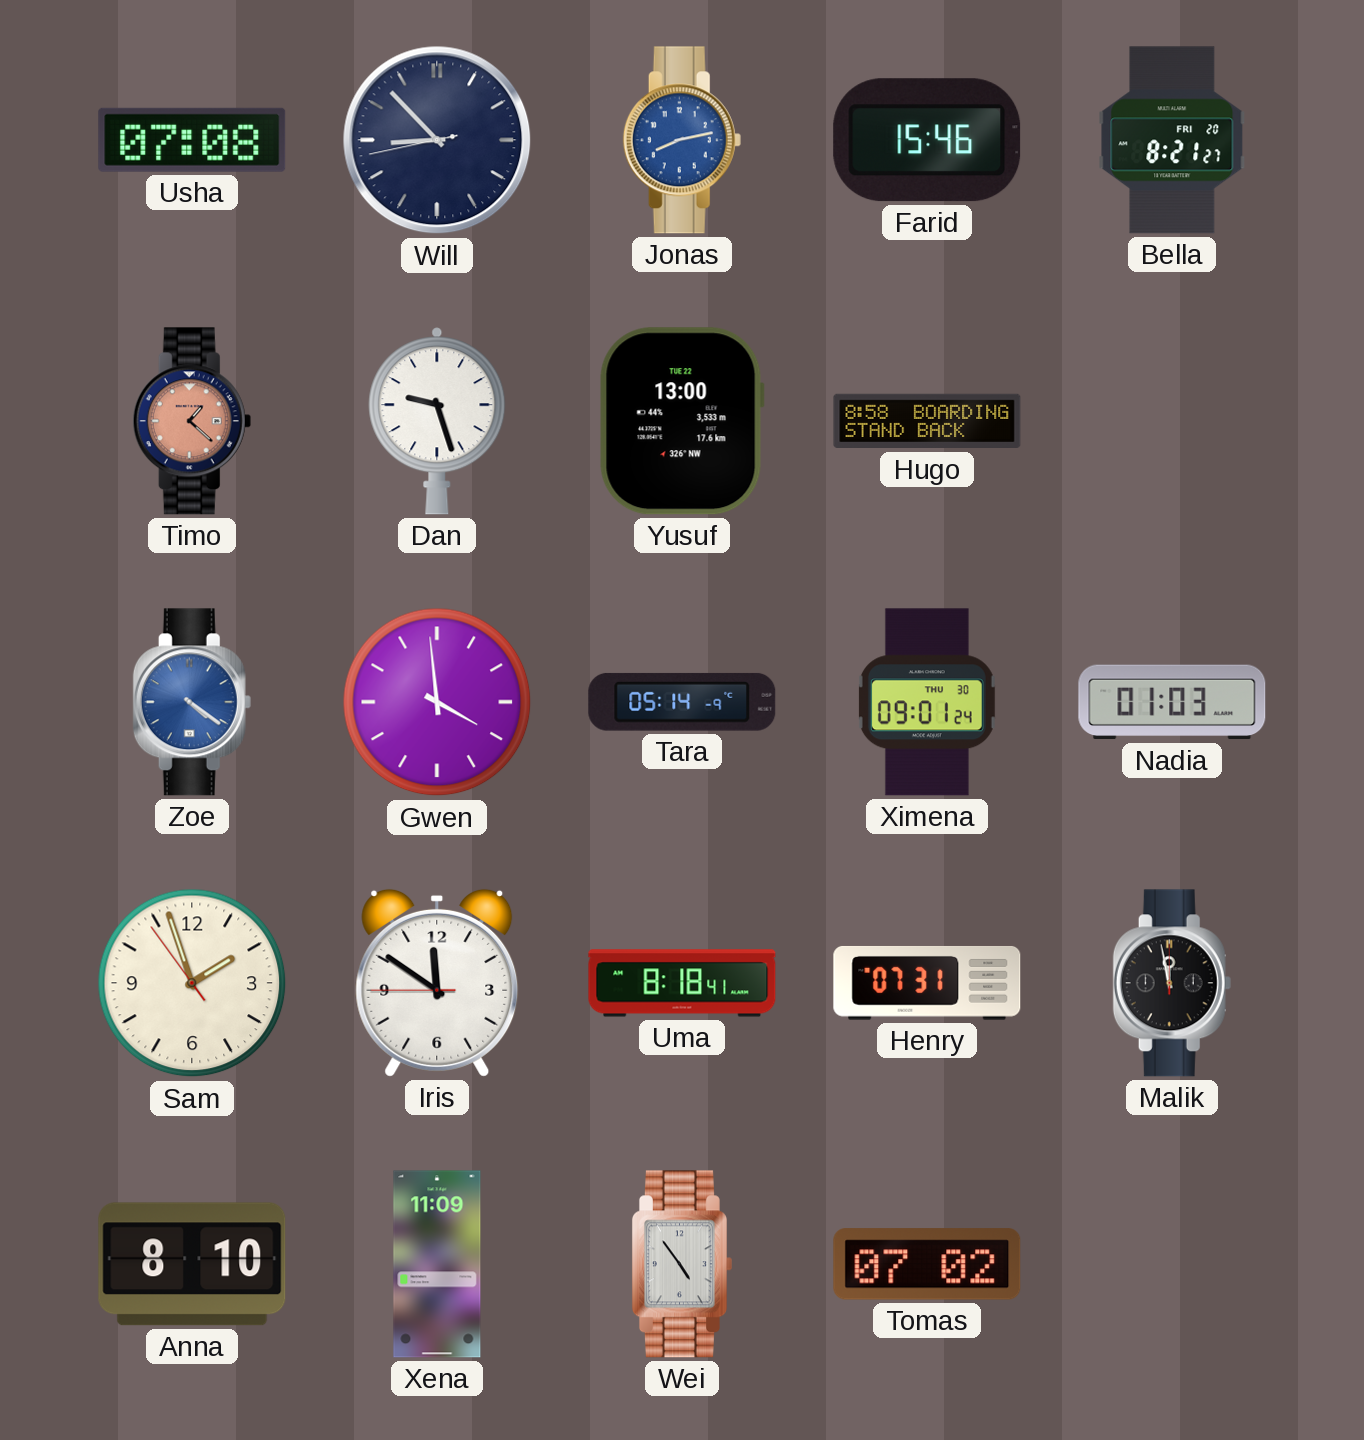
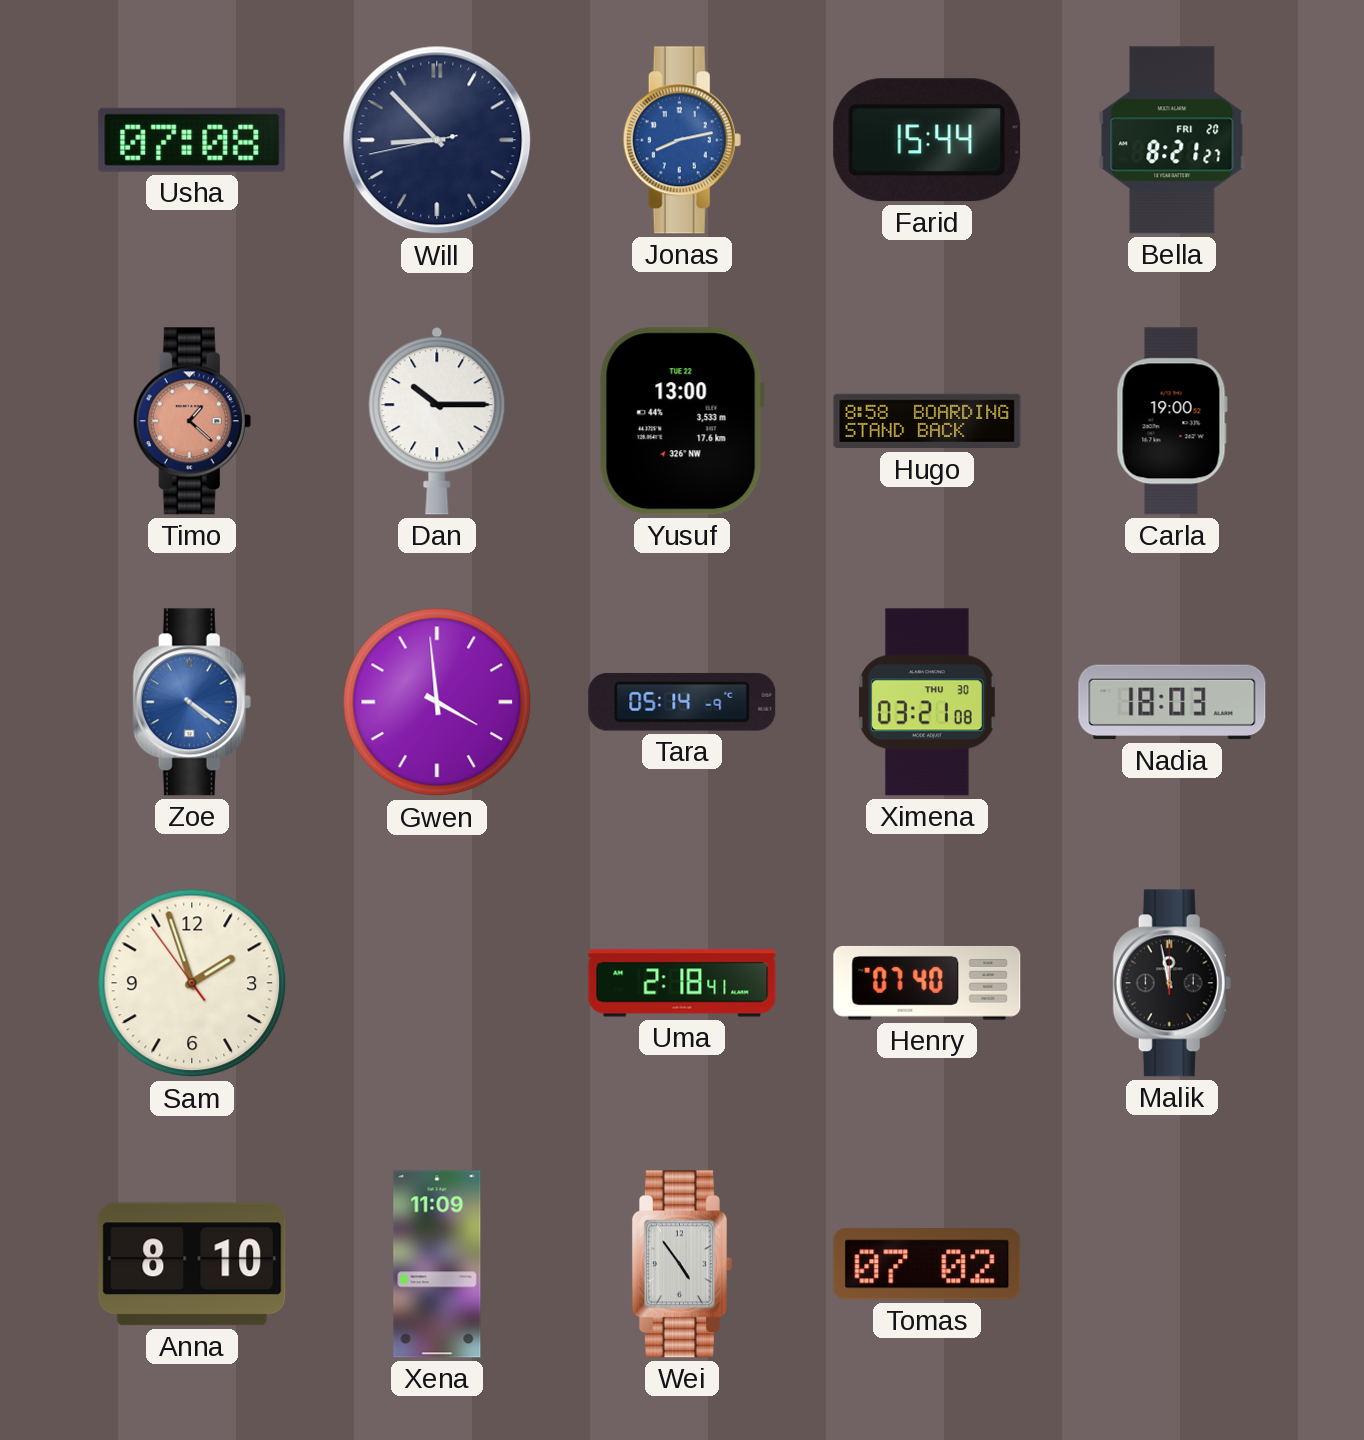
Farid: 15:46 -> 15:44 (927, 140)
Dan: 9:27 -> 10:15 (437, 421)
Carla: none -> 19:00 (1172, 421)
Ximena: 09:01 -> 03:21 (927, 702)
Nadia: 01:03 -> 18:03 (1172, 702)
Iris: 11:50 -> none (437, 983)
Uma: 8:18 -> 2:18 (682, 983)
Henry: 07:31 -> 07:40 (927, 983)
